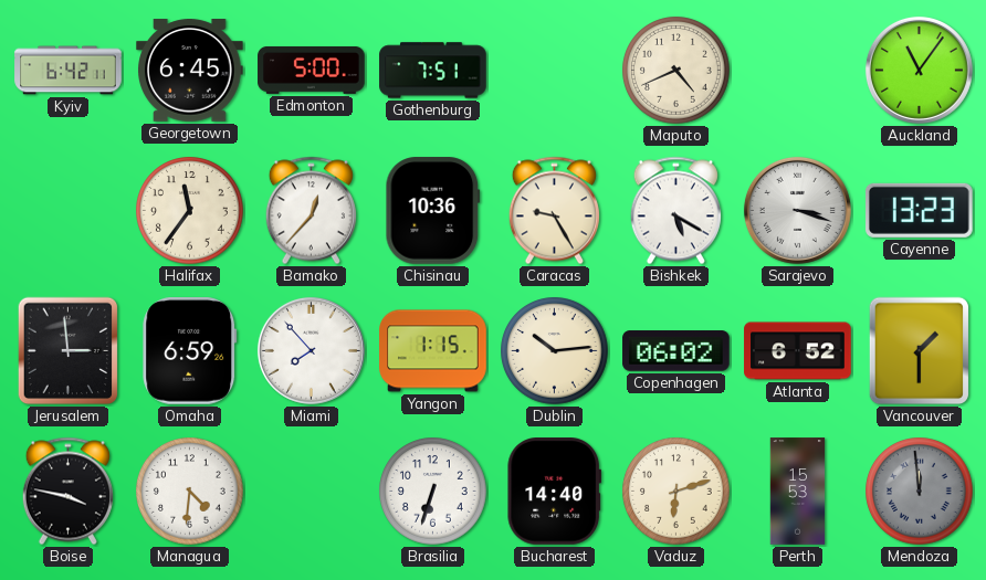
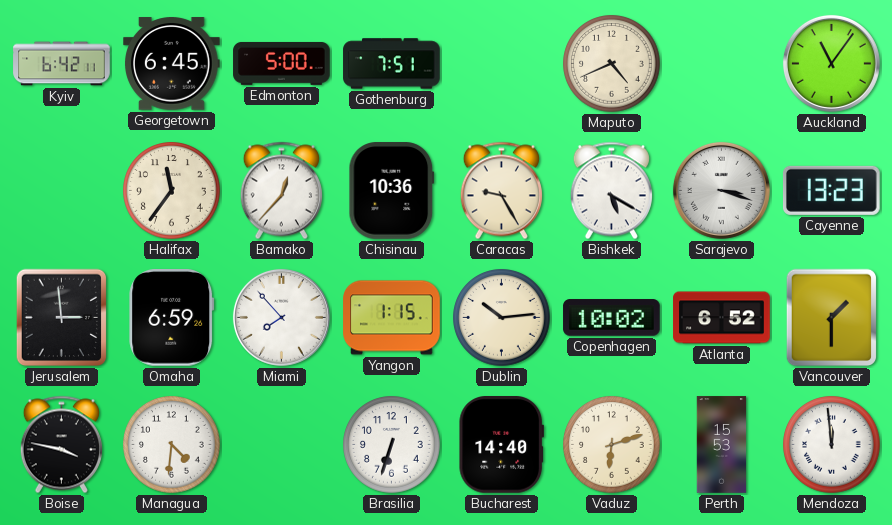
Copenhagen: 06:02 -> 10:02 (612, 318)
Mendoza dial: grey -> white (832, 445)
